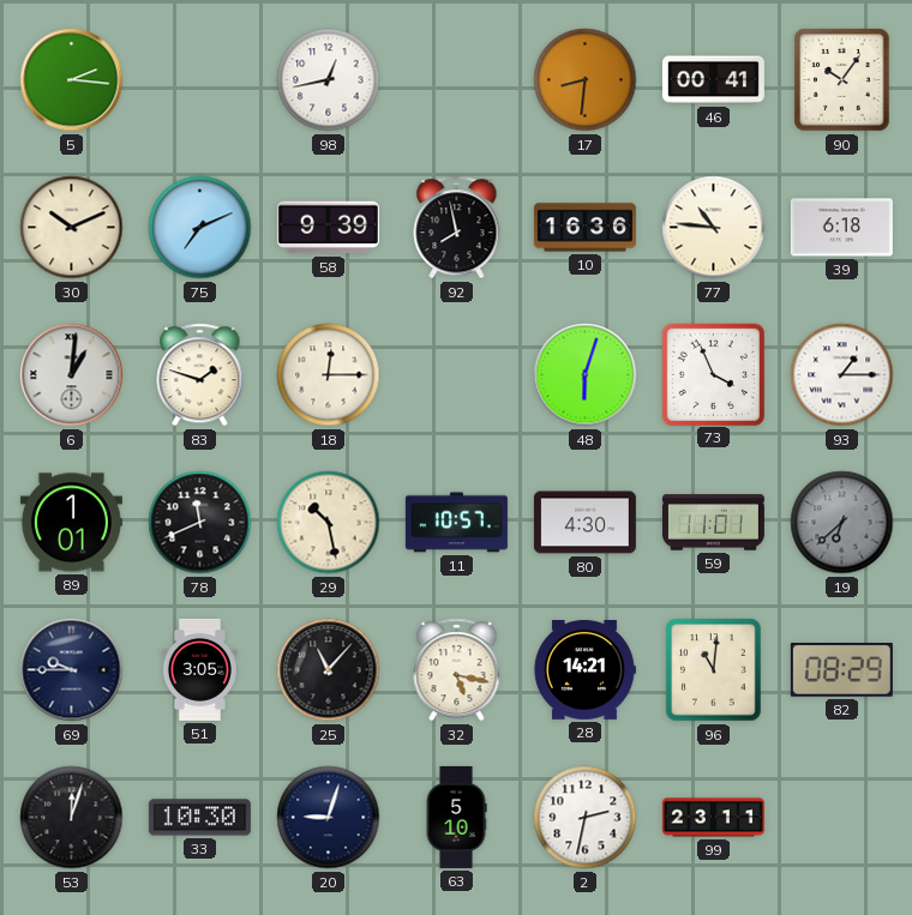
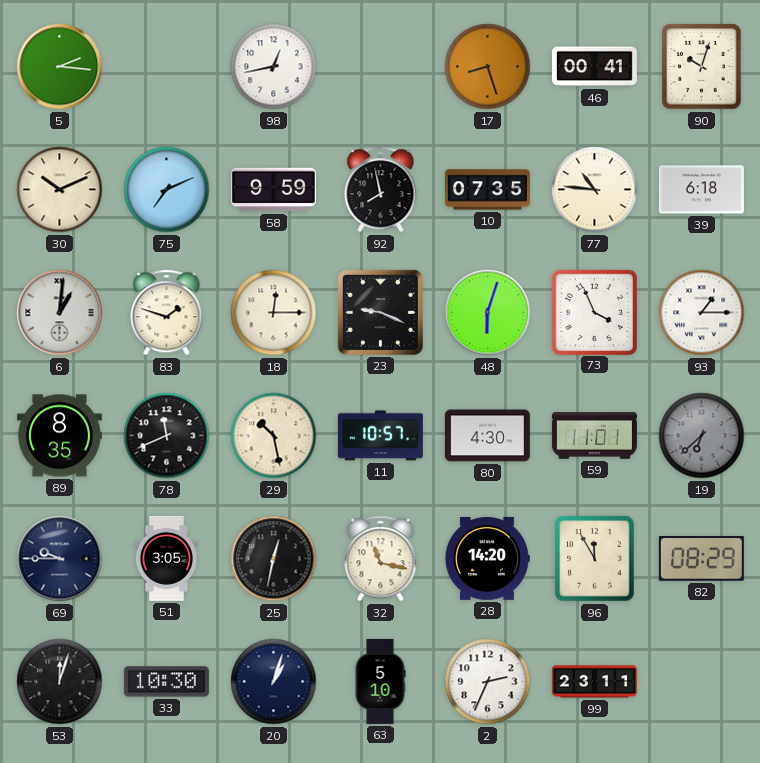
17: 8:31 -> 8:27 (488, 67)
90: 10:06 -> 10:03 (702, 67)
58: 9:39 -> 9:59 (273, 190)
10: 16:36 -> 07:35 (487, 190)
23: none -> 9:19 (380, 312)
89: 1:01 -> 8:35 (59, 436)
25: 11:07 -> 12:32 (274, 559)
32: 5:17 -> 11:17 (381, 559)
28: 14:21 -> 14:20 (487, 558)
96: 11:01 -> 11:55 (595, 559)
20: 9:03 -> 1:03 (274, 682)
2: 2:32 -> 2:34 (488, 682)
